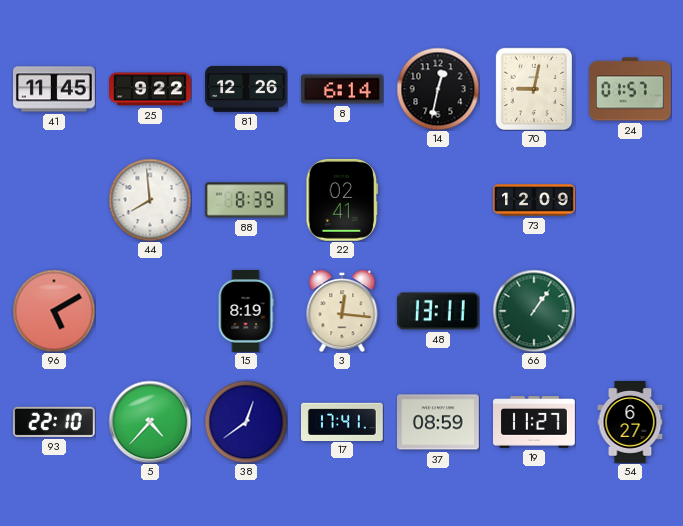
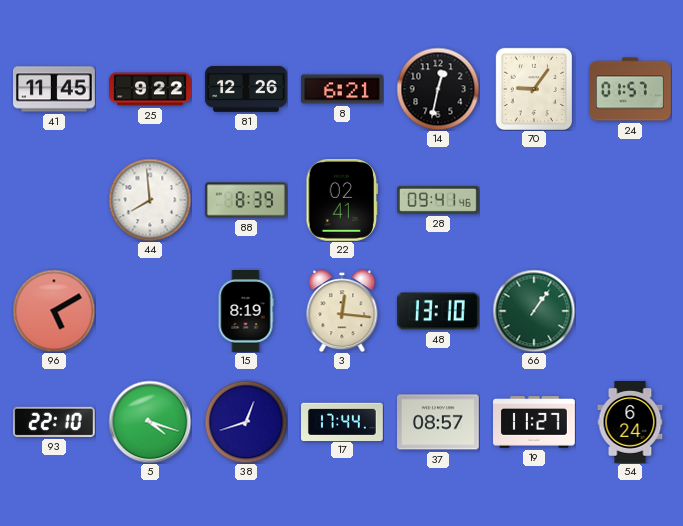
8: 6:14 -> 6:21 (343, 89)
70: 9:02 -> 9:06 (533, 88)
28: none -> 09:41 (438, 200)
73: 12:09 -> none (535, 200)
48: 13:11 -> 13:10 (438, 311)
5: 4:37 -> 4:18 (150, 422)
38: 12:39 -> 12:42 (246, 422)
17: 17:41 -> 17:44 (343, 421)
37: 08:59 -> 08:57 (439, 422)
54: 6:27 -> 6:24 (630, 423)
